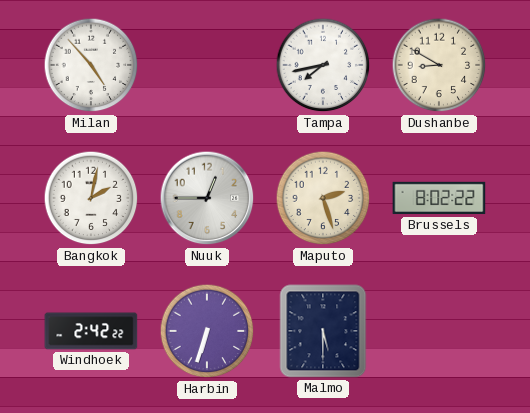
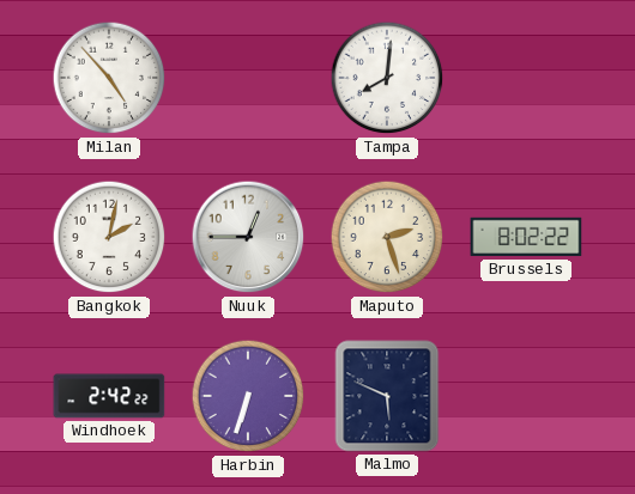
Tampa: 7:43 -> 8:01 (387, 78)
Dushanbe: 8:50 -> none (439, 65)
Malmo: 5:30 -> 5:49 (387, 396)
